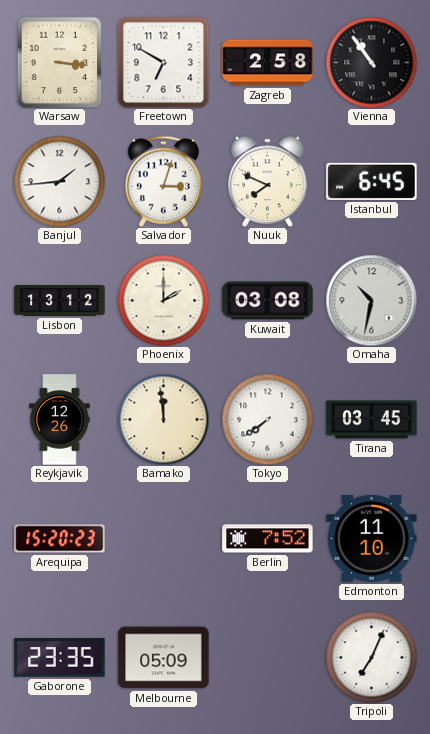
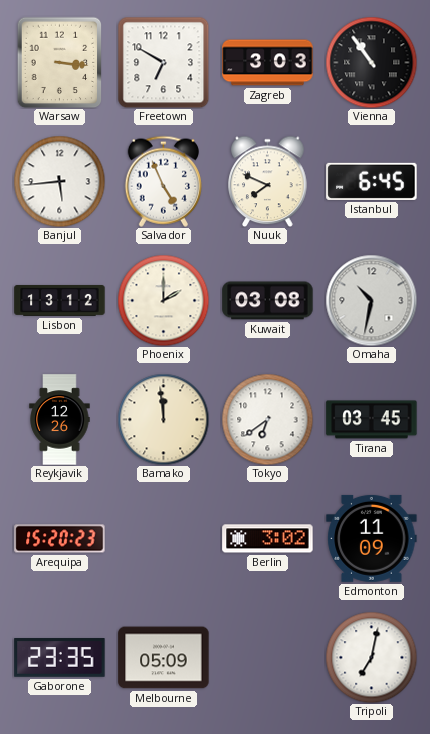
Zagreb: 2:58 -> 3:03 (268, 63)
Banjul: 1:44 -> 5:44 (59, 181)
Salvador: 3:03 -> 4:56 (163, 181)
Tokyo: 7:39 -> 6:39 (267, 419)
Berlin: 7:52 -> 3:02 (268, 539)
Edmonton: 11:10 -> 11:09 (372, 538)
Tripoli: 7:04 -> 7:02 (371, 657)
